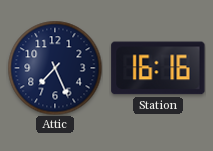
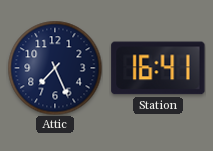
Station: 16:16 -> 16:41 (158, 68)
